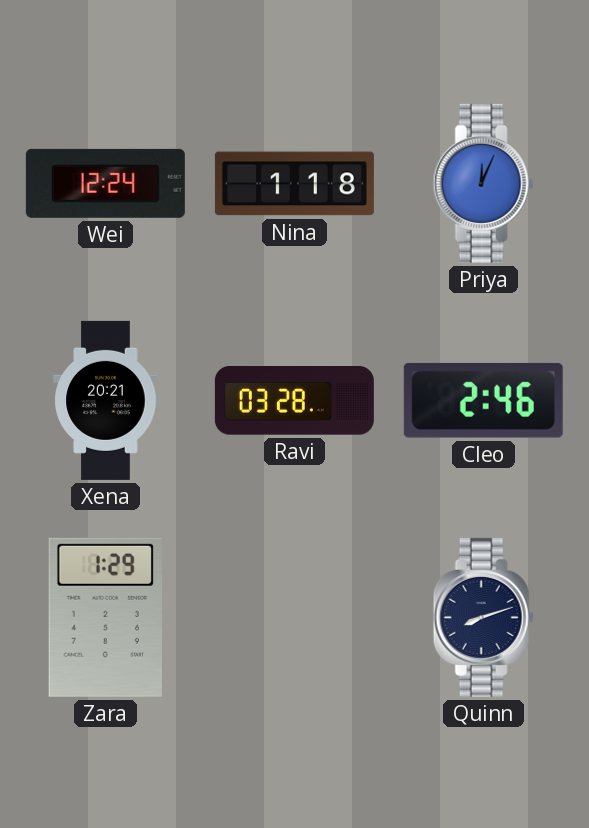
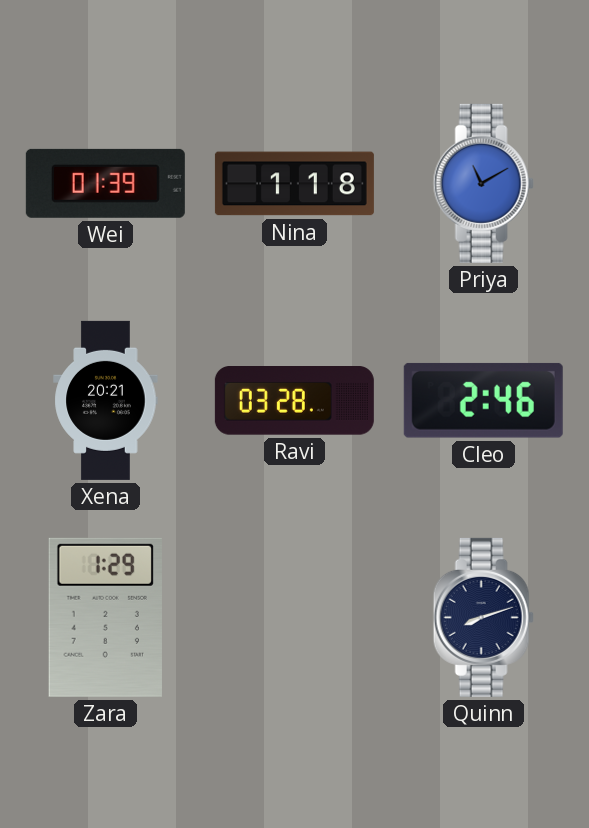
Wei: 12:24 -> 01:39 (105, 183)
Priya: 12:04 -> 11:10 (483, 183)
